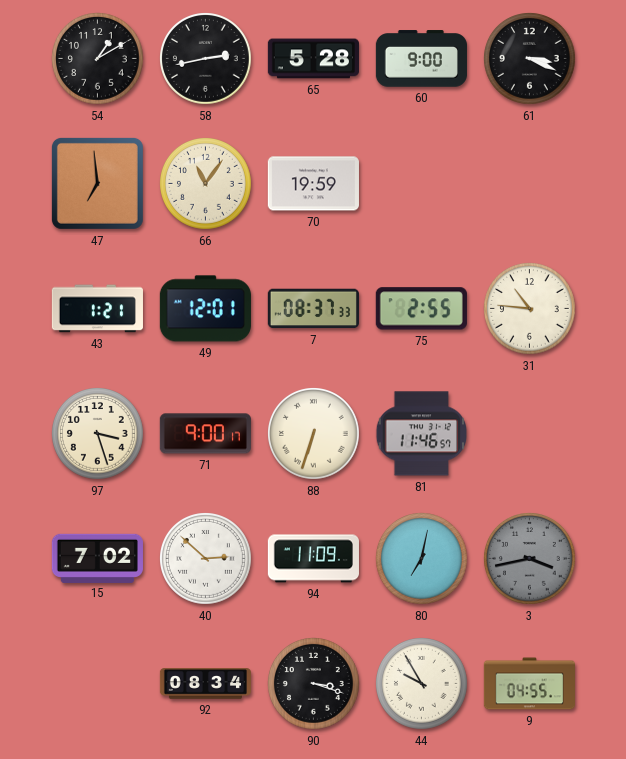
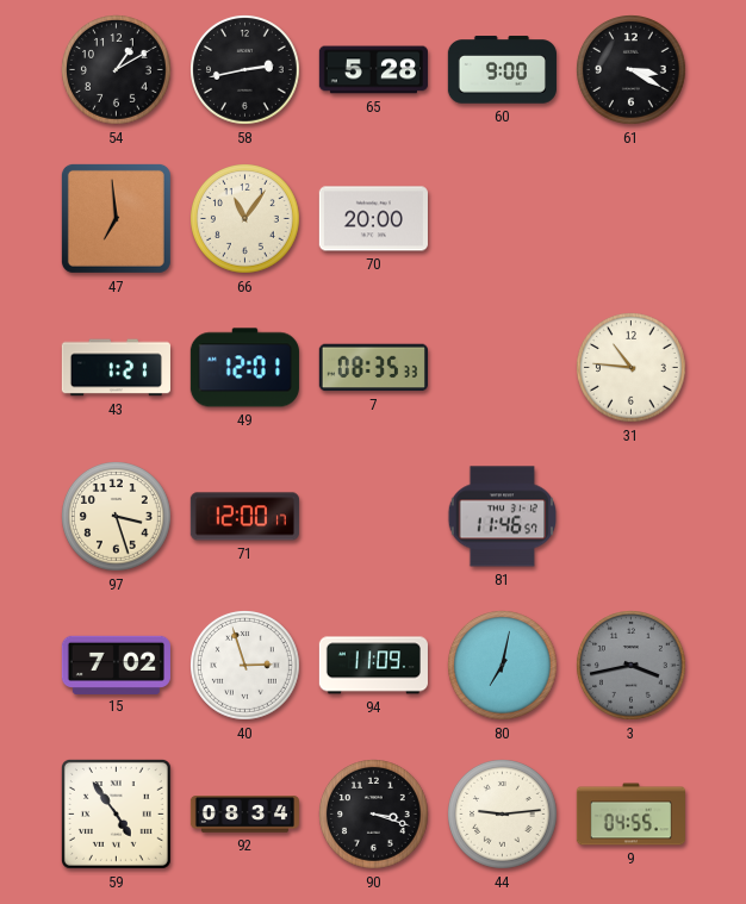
61: 3:19 -> 3:20 (632, 70)
70: 19:59 -> 20:00 (373, 219)
7: 08:37 -> 08:35 (373, 368)
75: 2:55 -> none (421, 309)
71: 9:00 -> 12:00 (244, 517)
88: 6:33 -> none (314, 434)
40: 2:52 -> 2:57 (245, 666)
59: none -> 4:54 (116, 813)
44: 9:55 -> 9:14 (503, 815)
